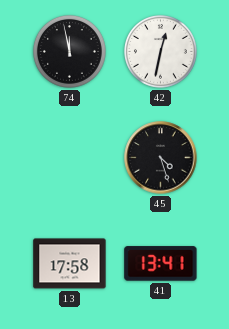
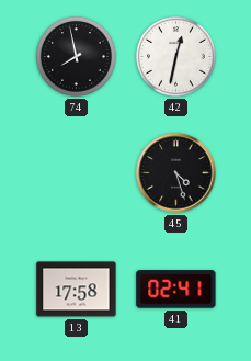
74: 11:58 -> 7:58 (76, 56)
41: 13:41 -> 02:41 (176, 290)
